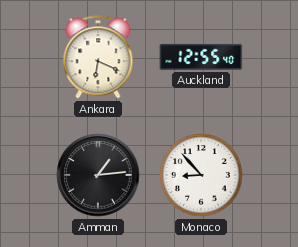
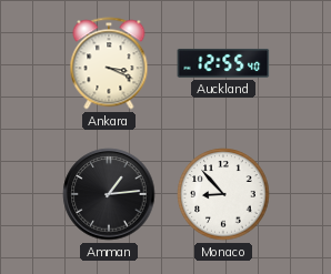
Ankara: 6:19 -> 3:19 (109, 63)
